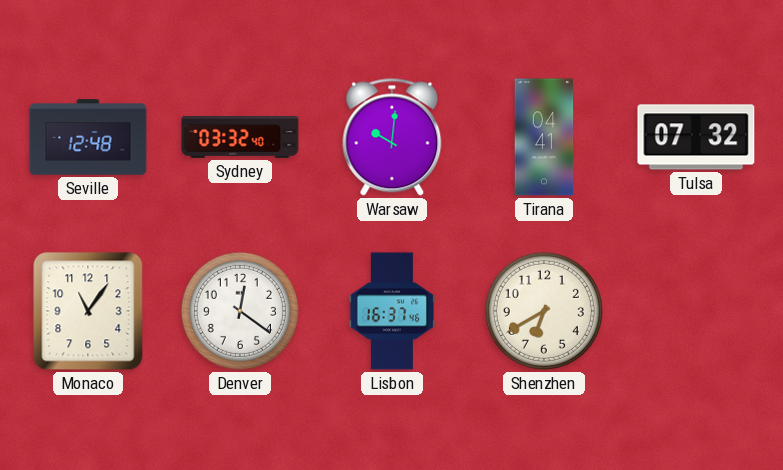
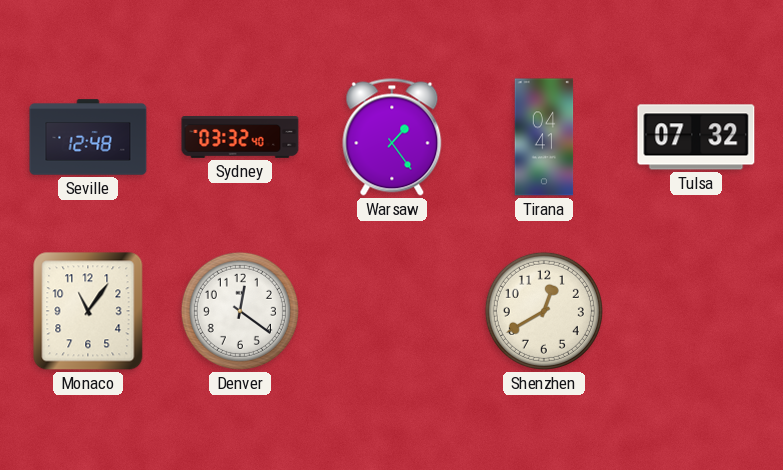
Warsaw: 10:01 -> 1:24 (392, 137)
Lisbon: 16:37 -> none (392, 311)
Shenzhen: 6:40 -> 12:40 (544, 311)
